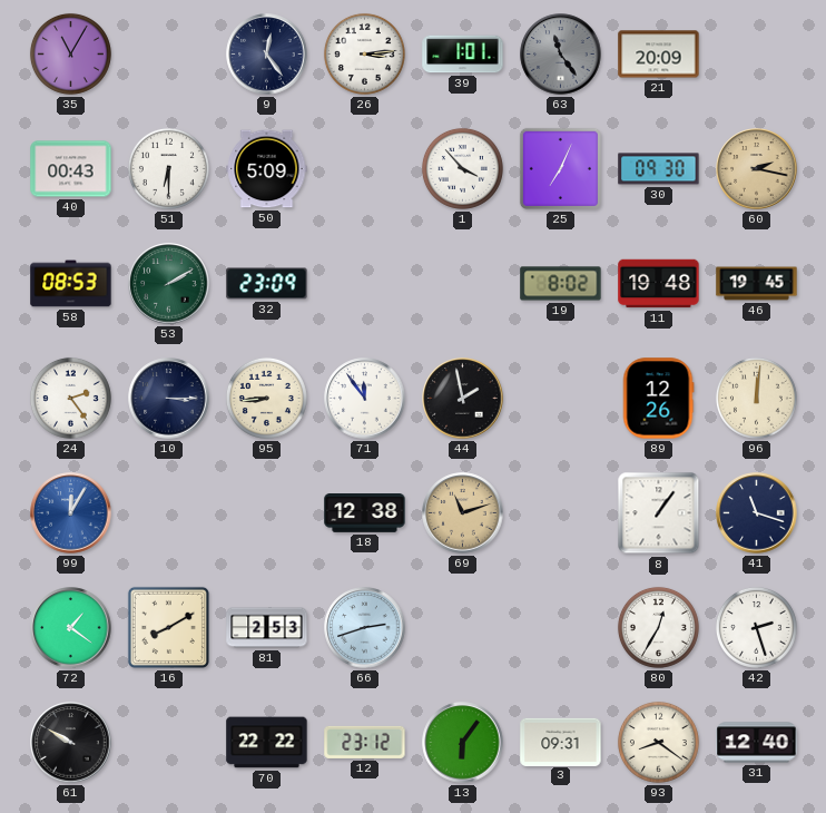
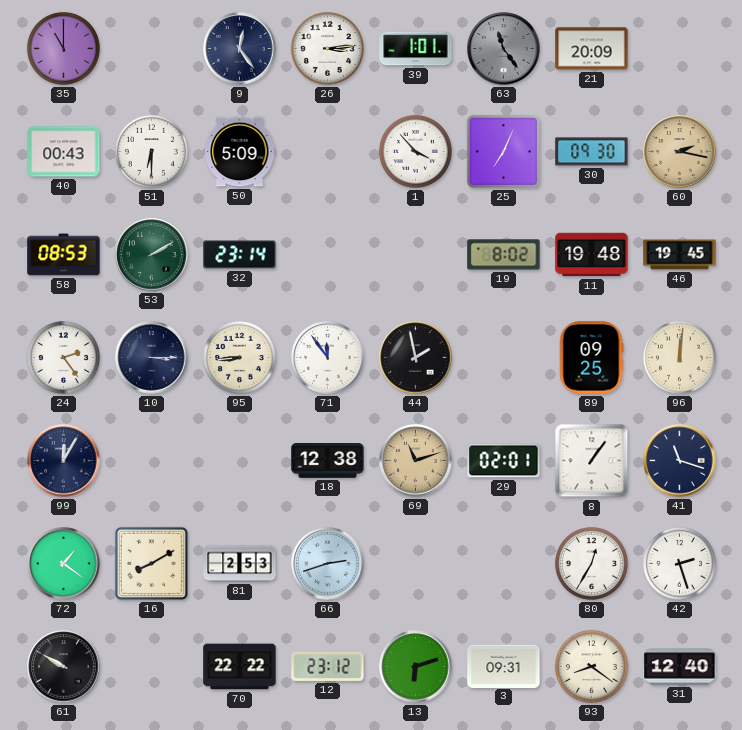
35: 11:05 -> 11:00 (63, 48)
32: 23:09 -> 23:14 (240, 255)
89: 12:26 -> 09:25 (591, 358)
99 dial: blue -> navy (64, 461)
29: none -> 02:01 (504, 461)
13: 6:06 -> 6:12 (416, 667)
